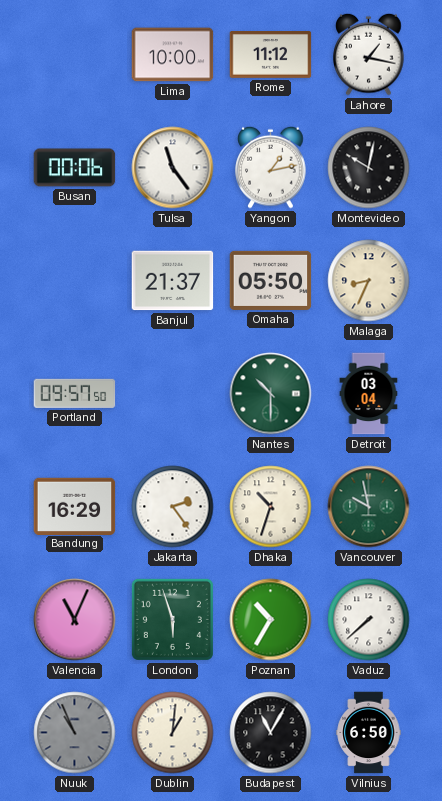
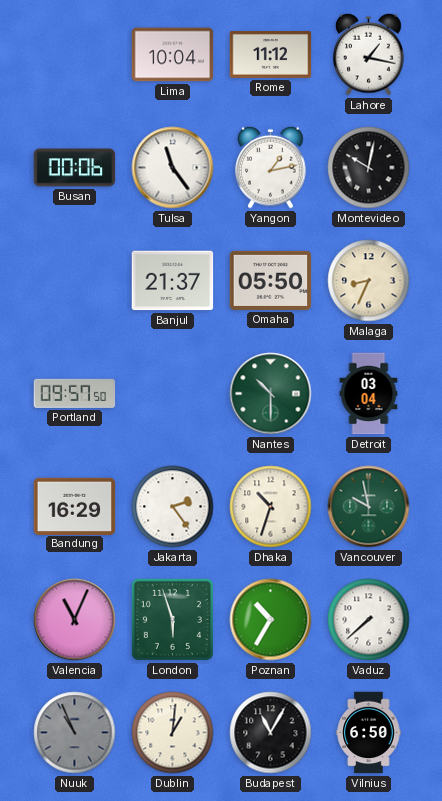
Lima: 10:00 -> 10:04 (173, 55)
